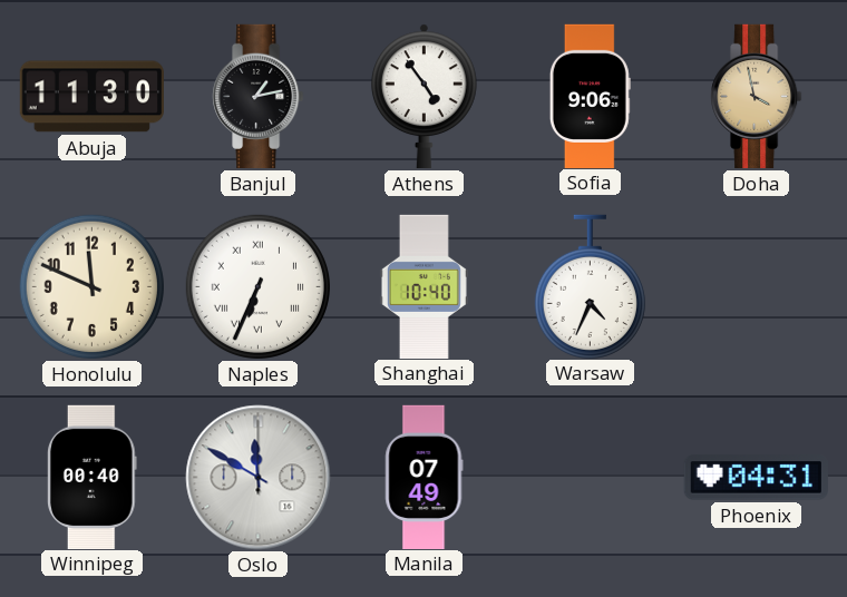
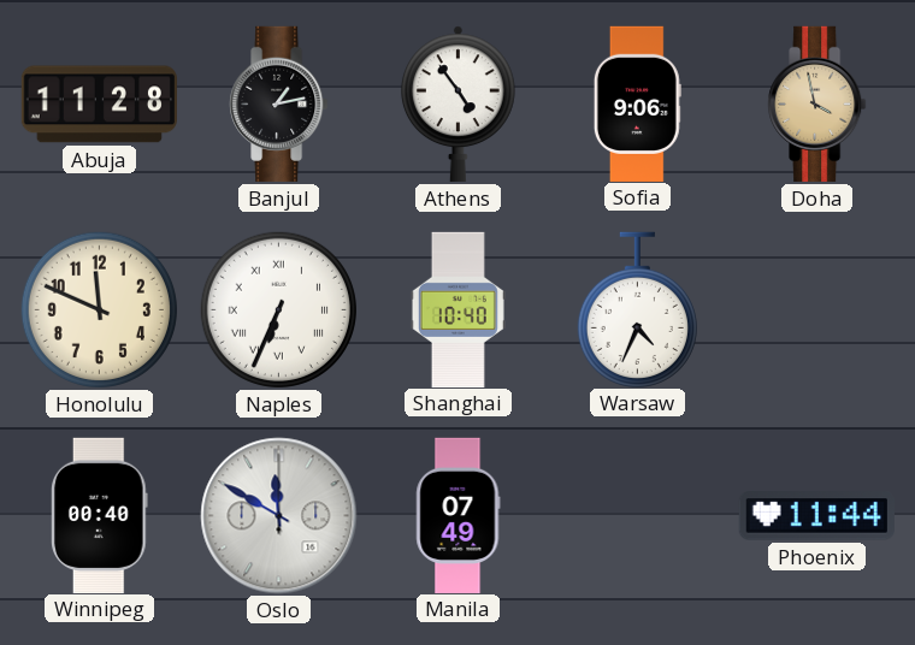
Abuja: 11:30 -> 11:28 (99, 105)
Phoenix: 04:31 -> 11:44 (816, 516)
